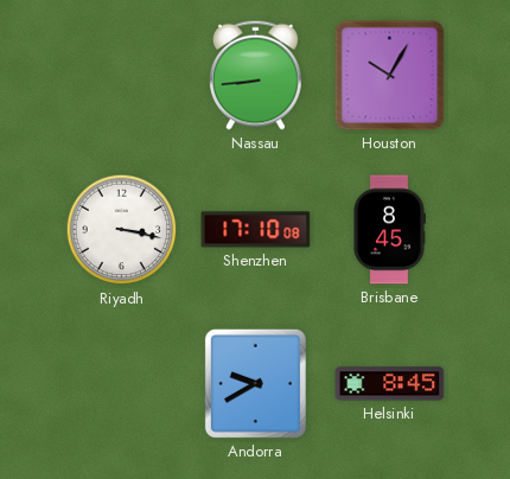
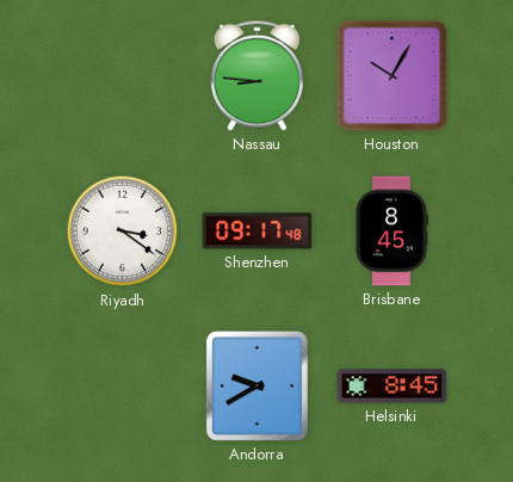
Nassau: 8:44 -> 8:46 (258, 75)
Riyadh: 3:17 -> 3:21 (123, 231)
Shenzhen: 17:10 -> 09:17 (258, 231)
